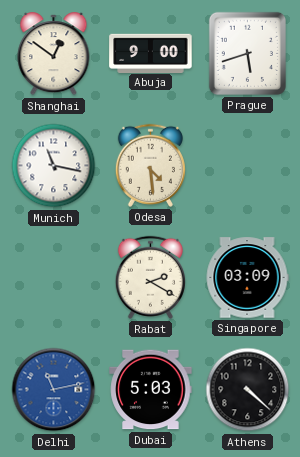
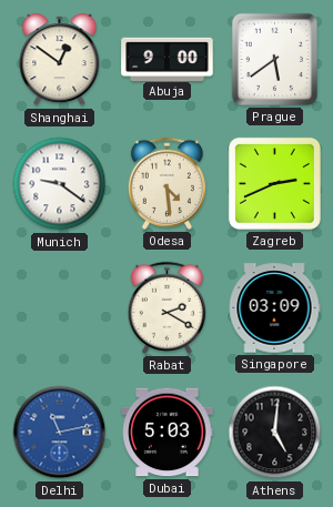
Prague: 5:42 -> 5:39 (274, 59)
Munich: 11:17 -> 9:21 (60, 184)
Zagreb: none -> 2:41 (274, 183)
Athens: 4:22 -> 5:01 (275, 433)
